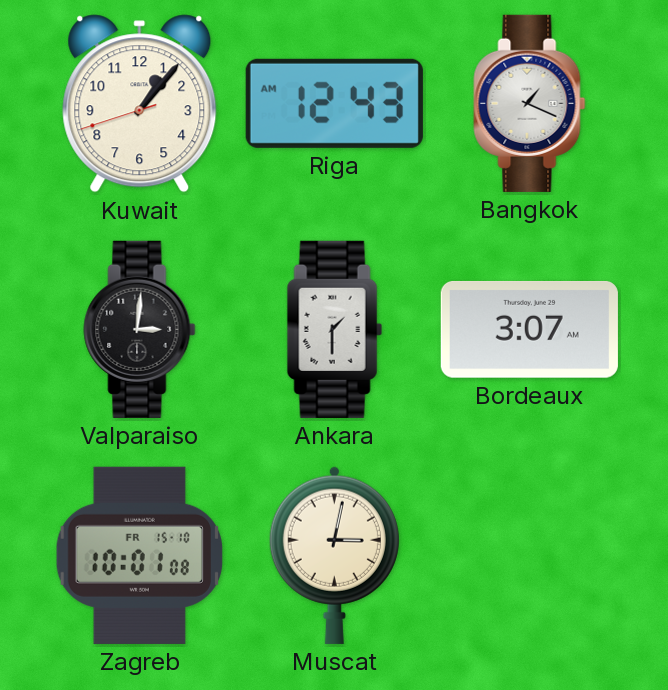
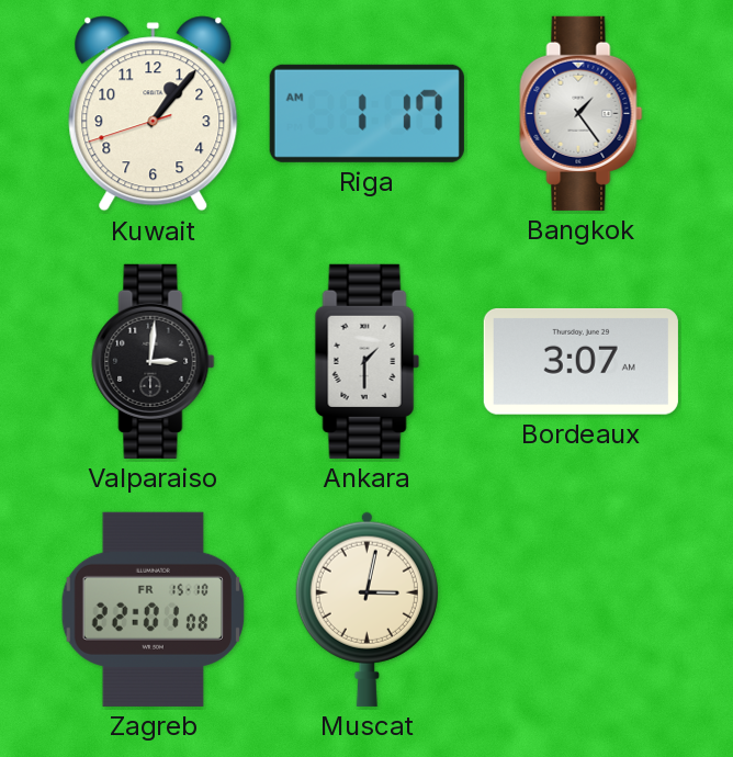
Riga: 12:43 -> 1:17 (366, 113)
Bangkok: 1:19 -> 1:24 (582, 113)
Zagreb: 10:01 -> 22:01 (153, 609)
